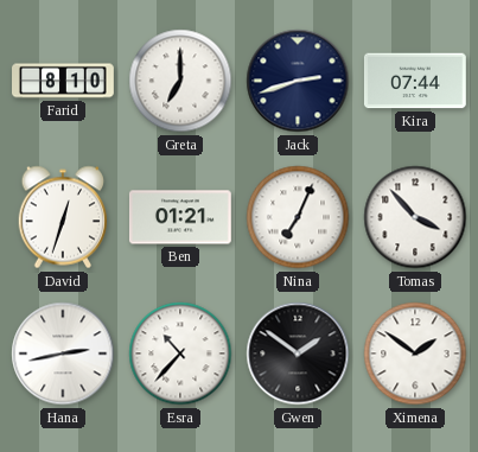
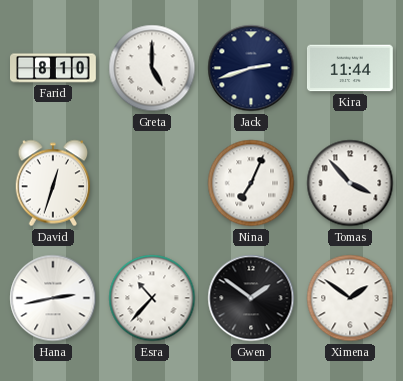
Greta: 7:00 -> 5:00 (152, 68)
Kira: 07:44 -> 11:44 (350, 68)
Ben: 01:21 -> none (180, 217)
